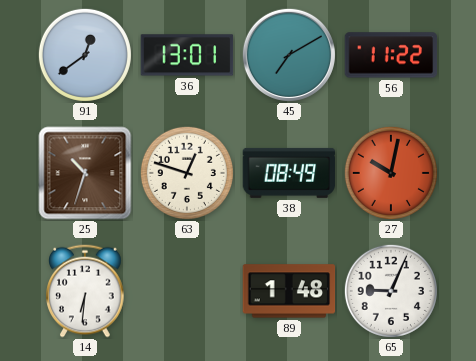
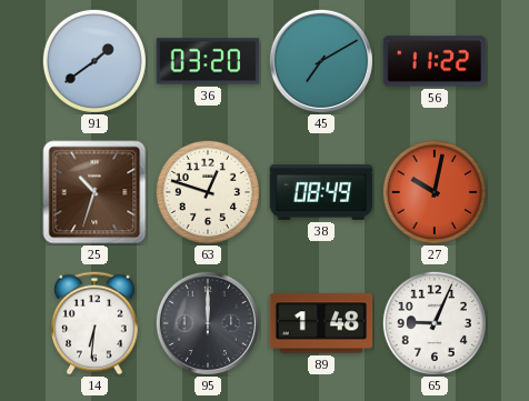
91: 12:39 -> 1:39 (94, 61)
36: 13:01 -> 03:20 (208, 61)
95: none -> 12:00 (208, 323)
